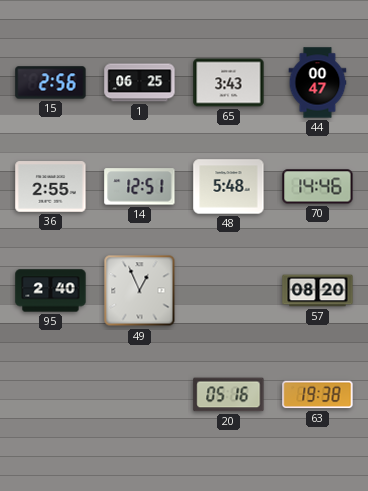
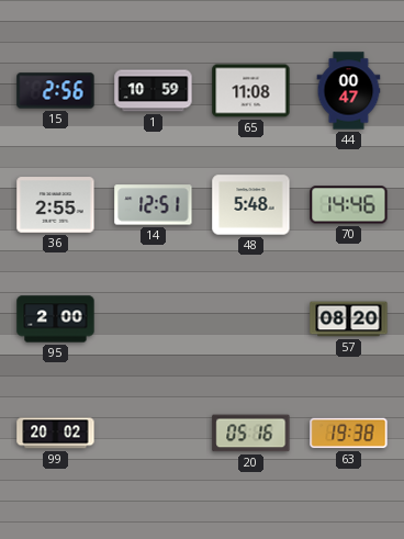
1: 06:25 -> 10:59 (154, 91)
65: 3:43 -> 11:08 (251, 91)
95: 2:40 -> 2:00 (56, 319)
49: 12:56 -> none (140, 291)
99: none -> 20:02 (56, 434)
